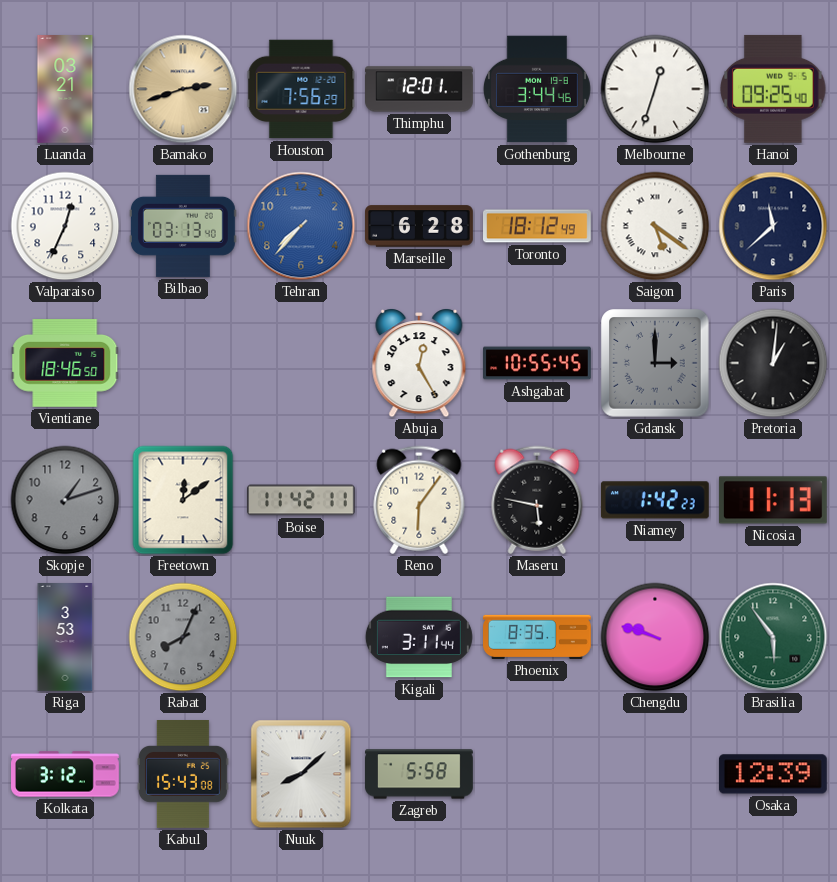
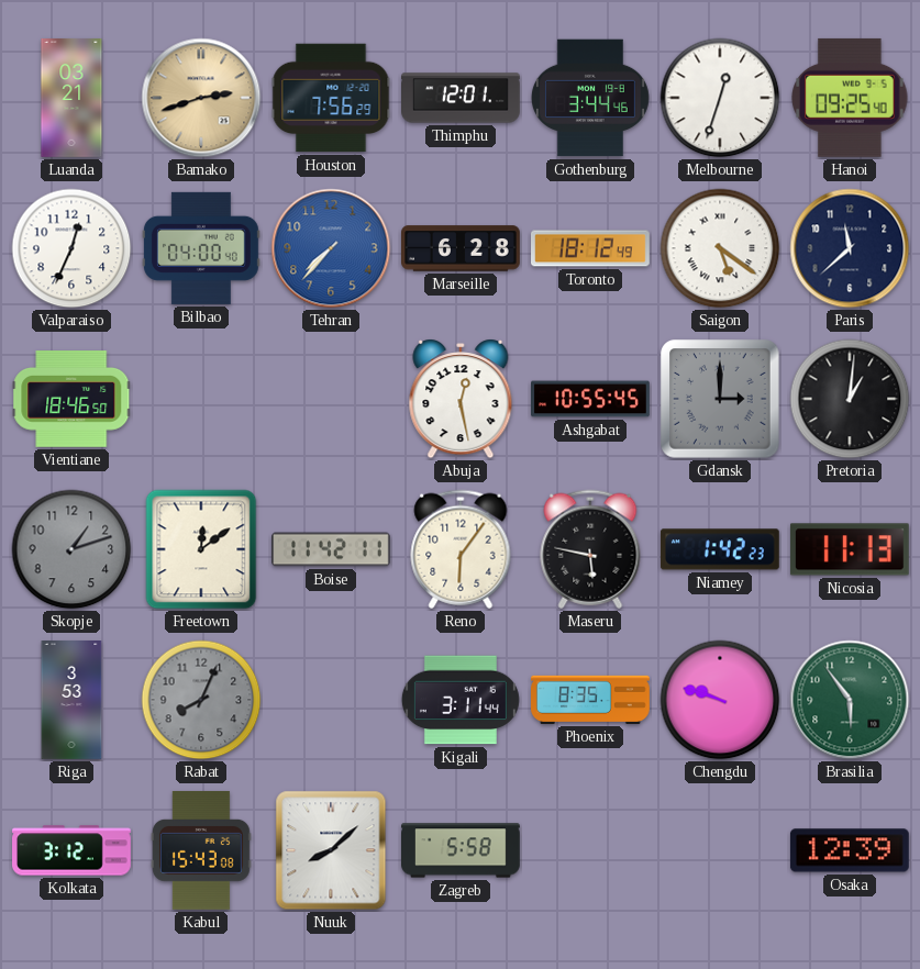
Bilbao: 03:13 -> 04:00 (201, 248)
Abuja: 12:25 -> 12:28 (461, 399)
